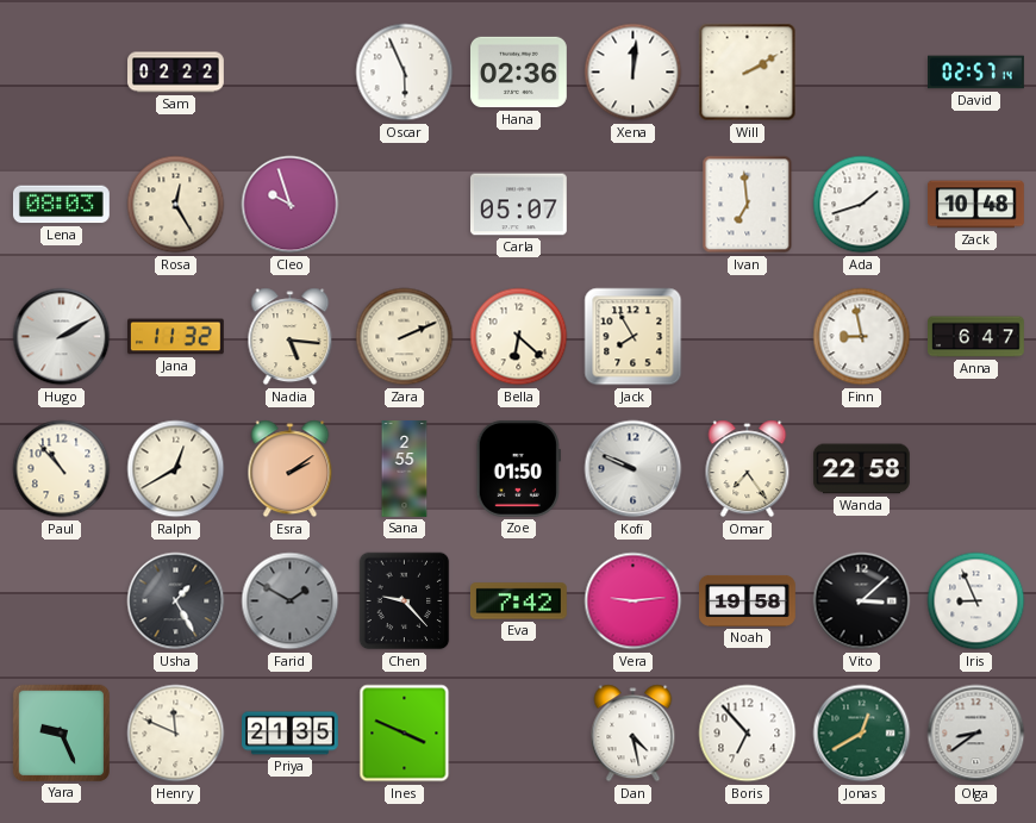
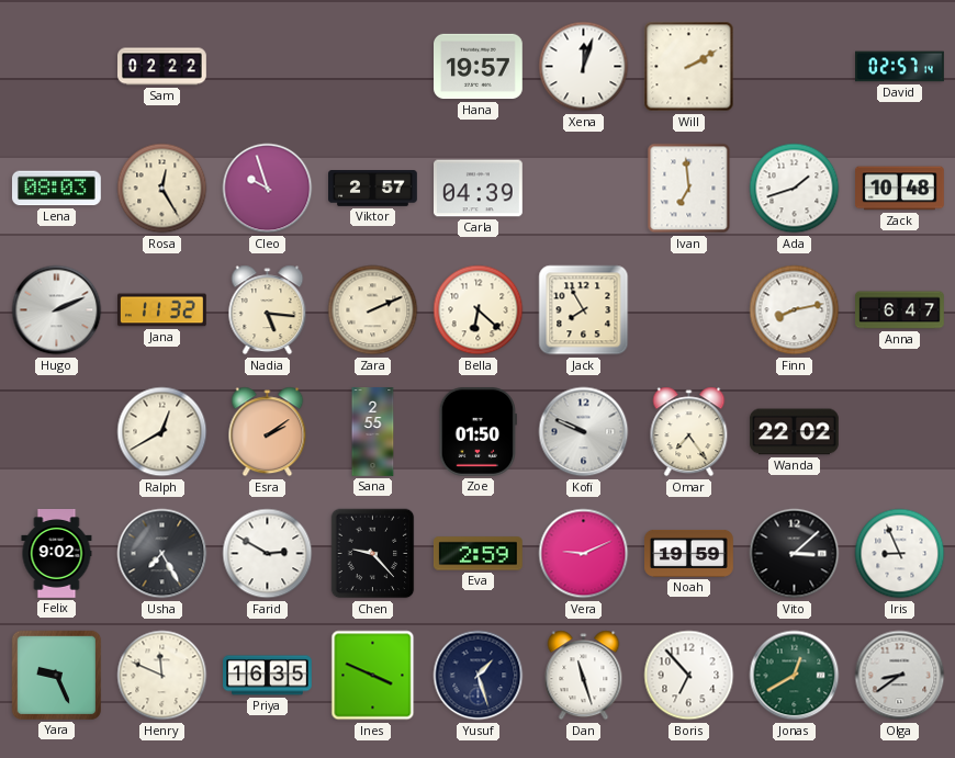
Oscar: 5:56 -> none (405, 73)
Hana: 02:36 -> 19:57 (479, 67)
Xena: 12:01 -> 12:03 (584, 67)
Viktor: none -> 2:57 (373, 189)
Carla: 05:07 -> 04:39 (479, 189)
Hugo: 2:10 -> 2:11 (57, 310)
Finn: 8:58 -> 8:13 (795, 310)
Paul: 10:53 -> none (62, 469)
Wanda: 22:58 -> 22:02 (794, 432)
Felix: none -> 9:02 (57, 554)
Usha: 1:25 -> 7:25 (162, 554)
Farid: 1:50 -> 2:50 (268, 554)
Farid dial: grey -> white (268, 554)
Eva: 7:42 -> 2:59 (479, 554)
Vera: 9:14 -> 9:11 (584, 554)
Noah: 19:58 -> 19:59 (689, 553)
Priya: 21:35 -> 16:35 (268, 676)
Yusuf: none -> 1:27 (479, 676)
Dan: 4:28 -> 11:27 (584, 676)
